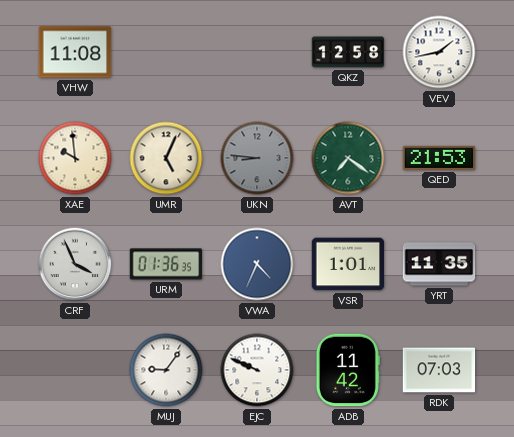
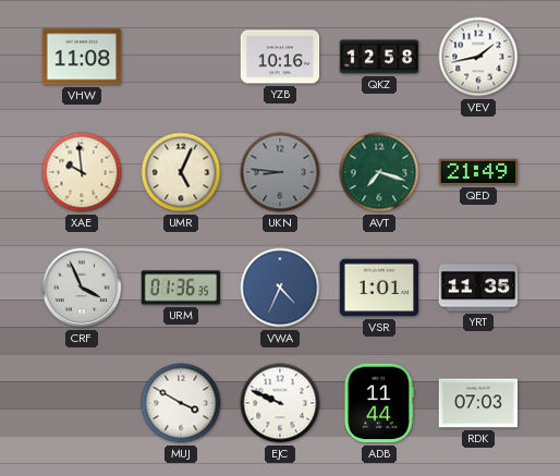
YZB: none -> 10:16 (280, 57)
AVT: 7:21 -> 7:18 (379, 172)
QED: 21:53 -> 21:49 (478, 172)
MUJ: 9:06 -> 3:50 (181, 403)
ADB: 11:42 -> 11:44 (379, 403)
